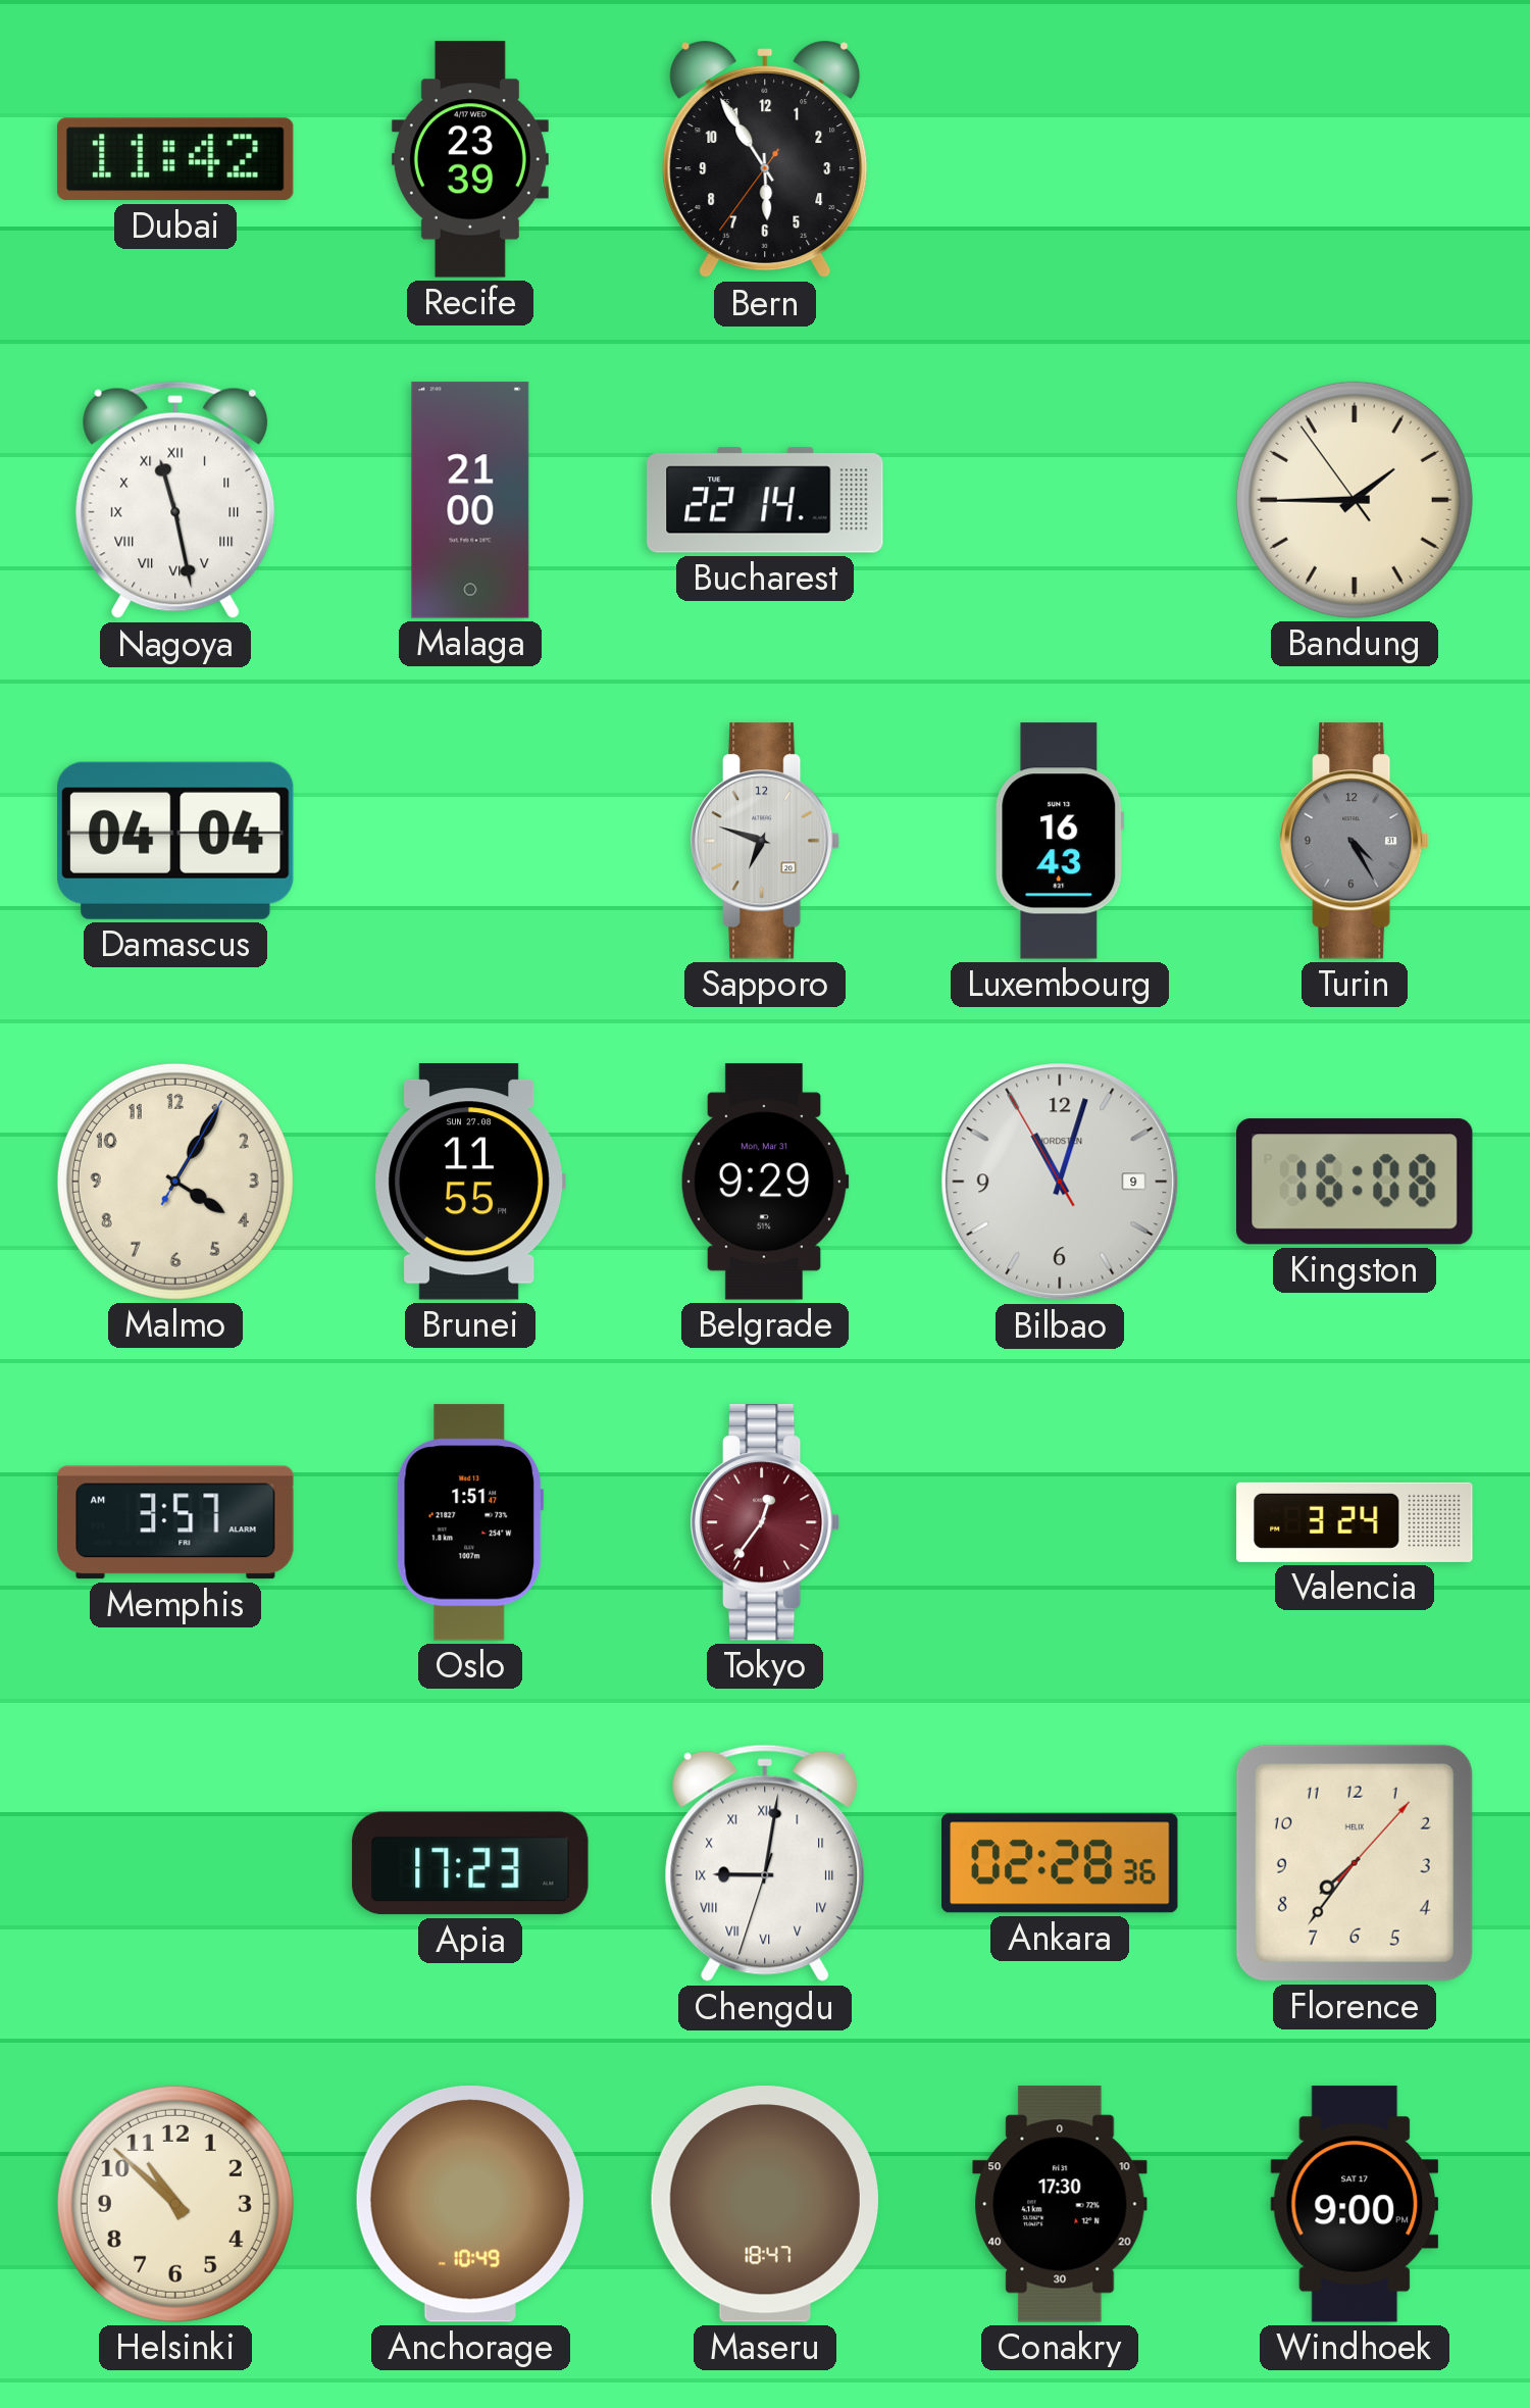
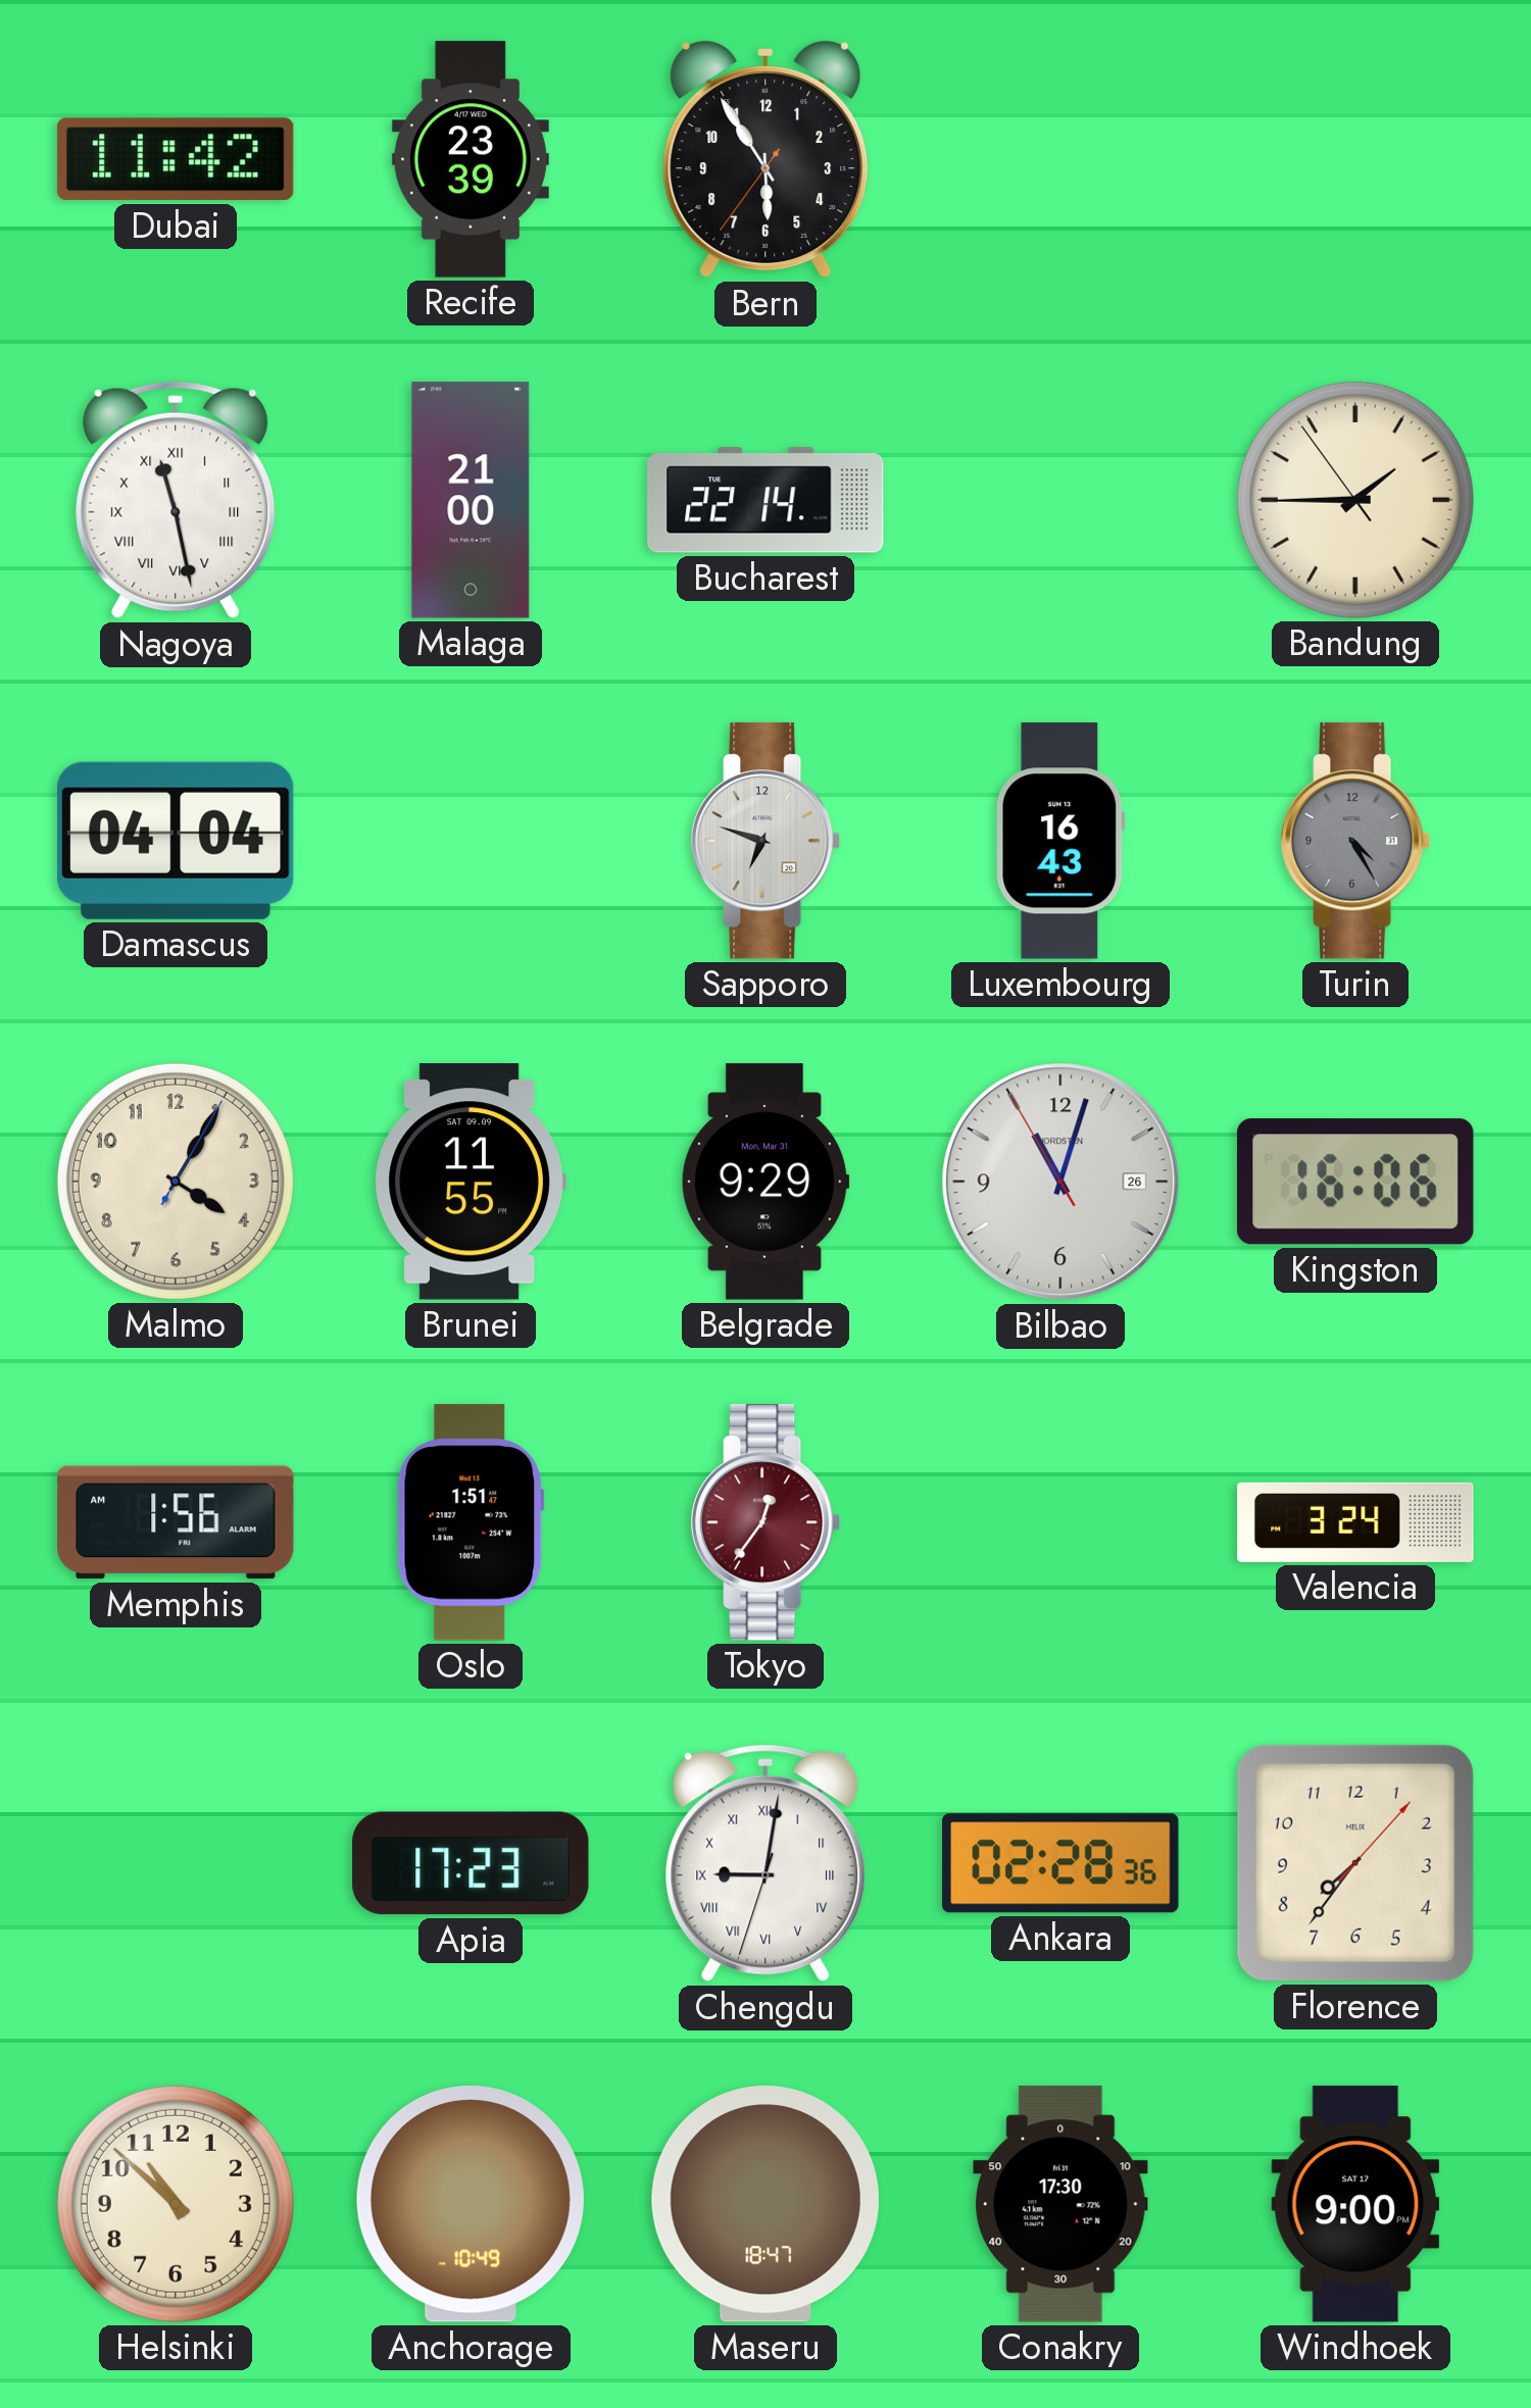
Brunei date: SUN 27.08 -> SAT 09.09 (471, 1182)
Bilbao date: 9 -> 26 (1060, 1182)
Kingston: 16:08 -> 16:06 (1356, 1182)
Memphis: 3:57 -> 1:56 (176, 1522)
